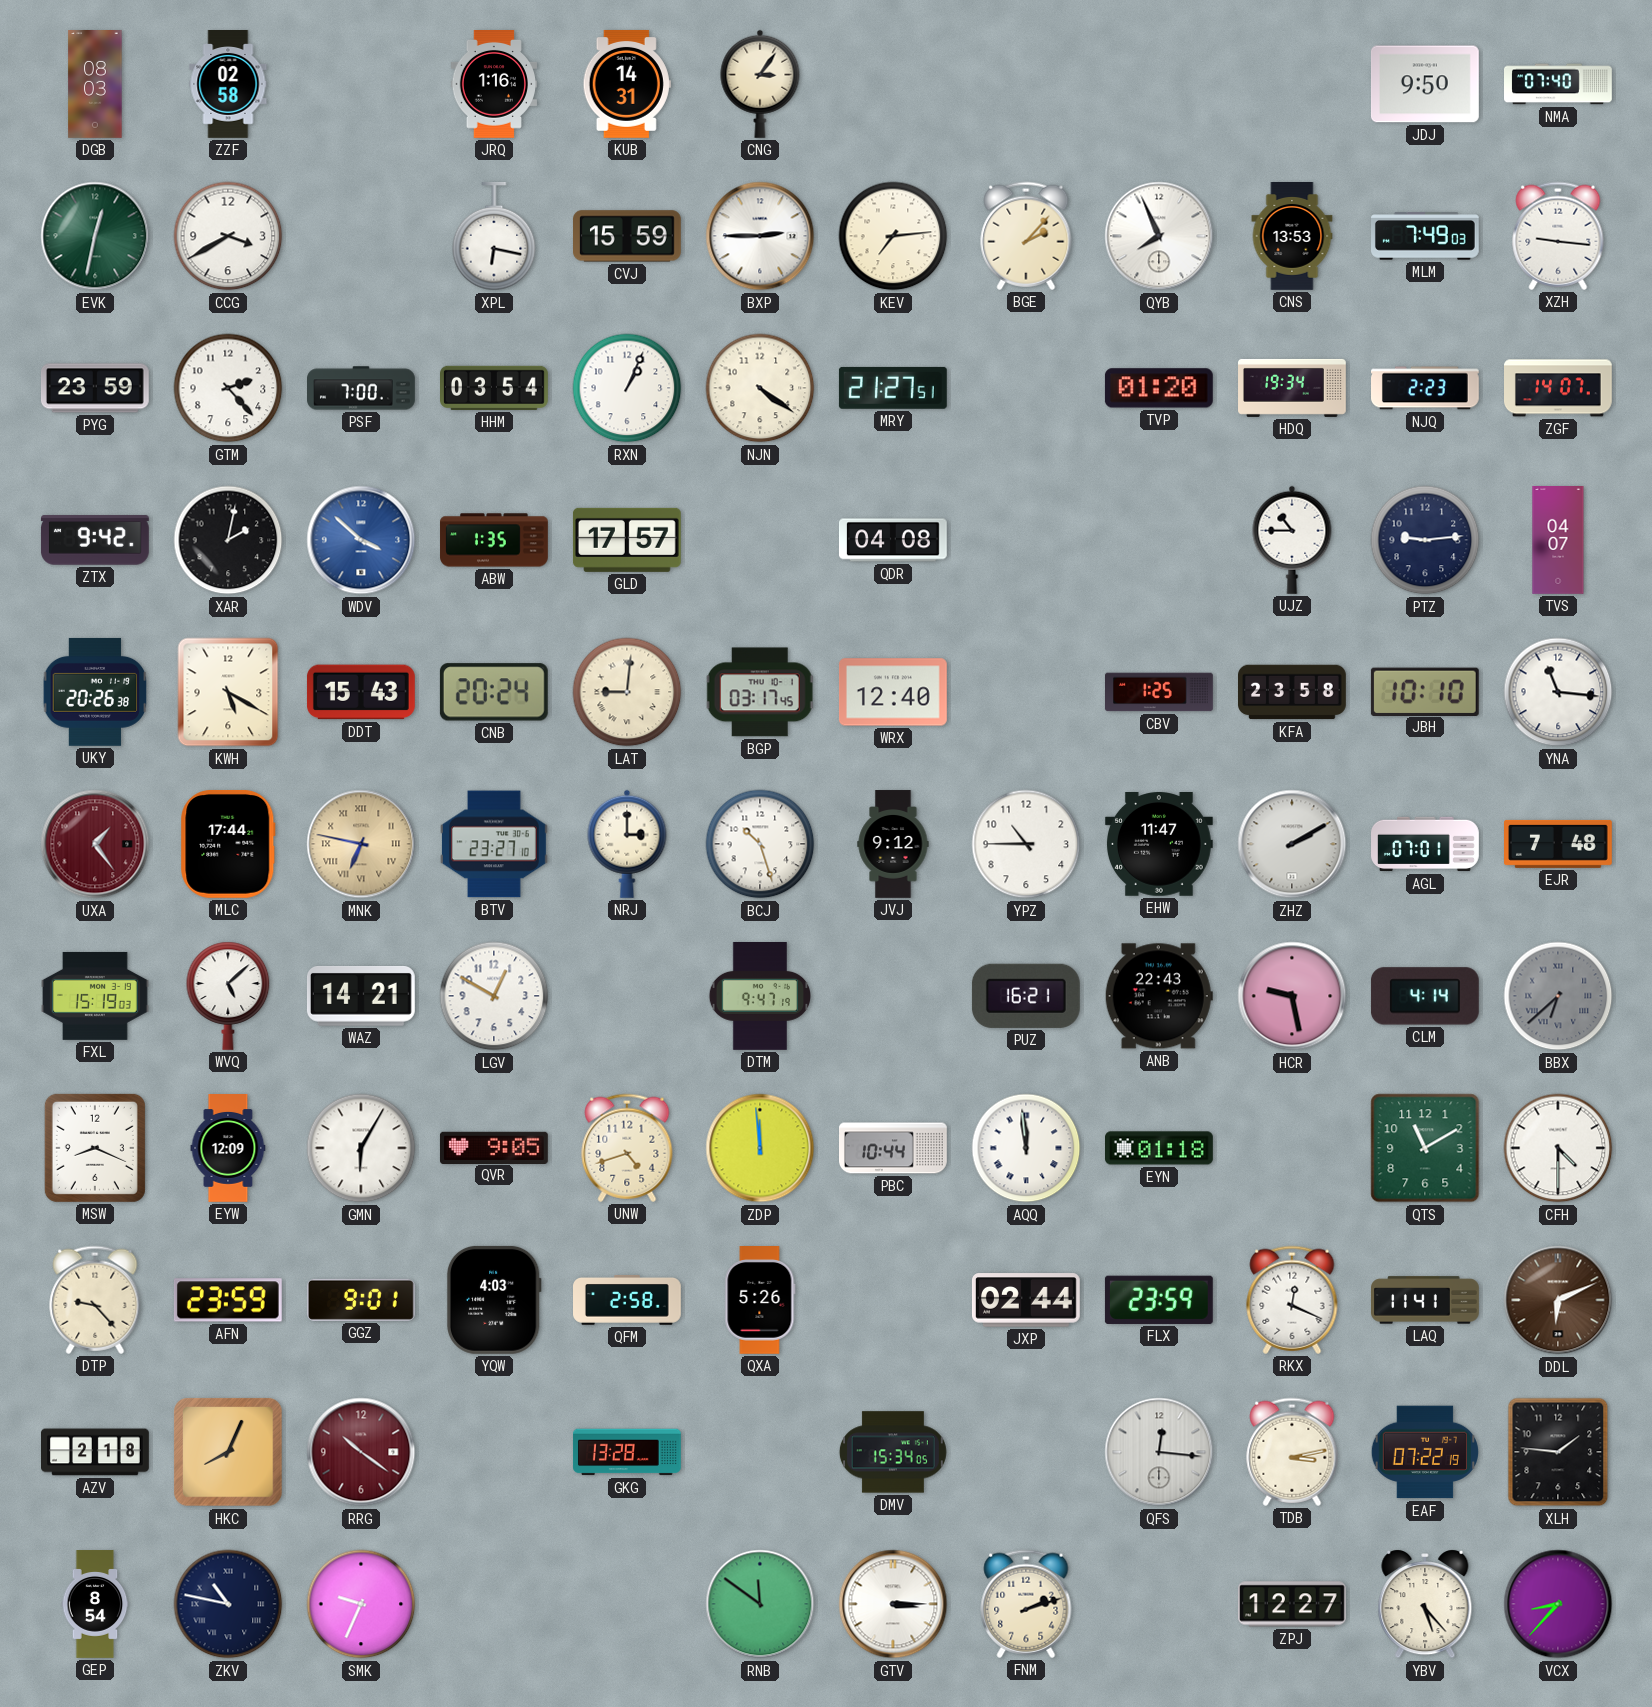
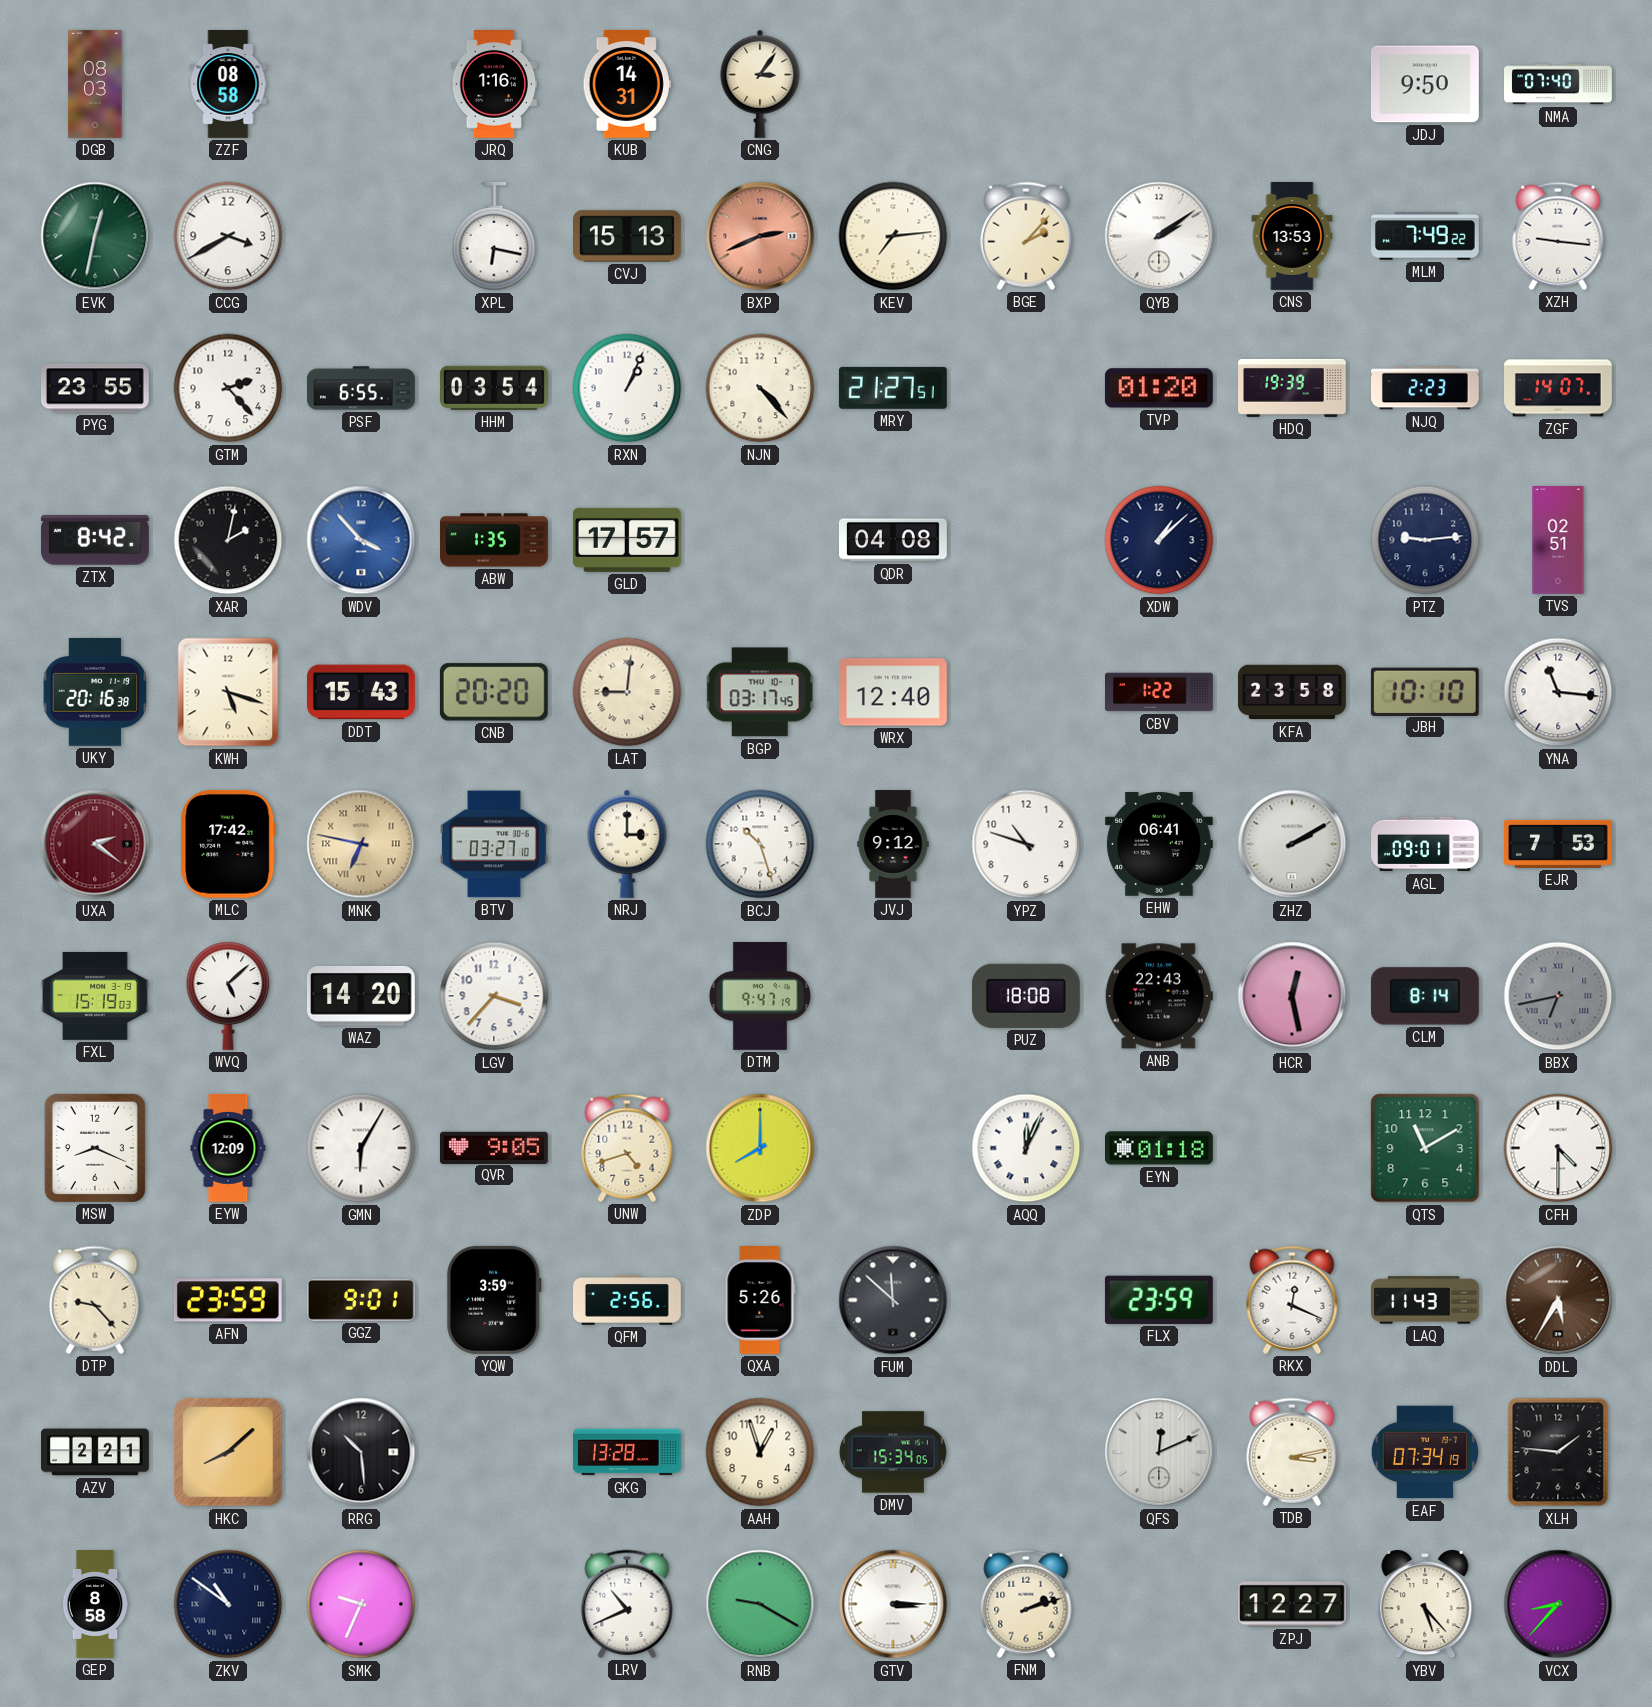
ZZF: 02:58 -> 08:58 (228, 84)
CVJ: 15:59 -> 15:13 (628, 236)
BXP: 2:45 -> 2:41 (760, 236)
BXP dial: white -> salmon (760, 236)
QYB: 7:56 -> 2:09 (1159, 236)
MLM: 7:49:03 -> 7:49:22 (1426, 236)
PYG: 23:59 -> 23:55 (95, 388)
PSF: 7:00 -> 6:55 (362, 388)
NJN: 4:21 -> 4:23 (760, 388)
HDQ: 19:34 -> 19:39 (1292, 388)
ZTX: 9:42 -> 8:42 (95, 540)
WDV: 3:52 -> 3:53 (361, 540)
XDW: none -> 1:08 (1159, 540)
UJZ: 10:45 -> none (1292, 540)
TVS: 04:07 -> 02:51 (1558, 541)
UKY: 20:26 -> 20:16 (95, 692)
KWH: 5:20 -> 5:18 (228, 692)
CNB: 20:24 -> 20:20 (494, 692)
CBV: 1:25 -> 1:22 (1160, 692)
UXA: 1:24 -> 2:21 (95, 844)
MLC: 17:44 -> 17:42 (228, 844)
BTV: 23:27 -> 03:27 (494, 844)
YPZ: 10:45 -> 10:48 (1026, 844)
EHW: 11:47 -> 06:41 (1159, 845)
AGL: 07:01 -> 09:01 (1426, 844)
EJR: 7:48 -> 7:53 (1559, 844)
WAZ: 14:21 -> 14:20 (361, 996)
LGV: 12:50 -> 3:37 (494, 996)
PUZ: 16:21 -> 18:08 (1026, 996)
HCR: 9:28 -> 12:28 (1292, 996)
CLM: 4:14 -> 8:14 (1425, 996)
BBX: 6:38 -> 6:43 (1558, 996)
ZDP: 11:59 -> 8:00 (760, 1148)
PBC: 10:44 -> none (894, 1148)
AQQ: 11:59 -> 12:04 (1026, 1148)
YQW: 4:03 -> 3:59 (494, 1300)
QFM: 2:58 -> 2:56 (628, 1300)
FUM: none -> 11:52 (893, 1300)
JXP: 02:44 -> none (1026, 1300)
LAQ: 11:41 -> 11:43 (1426, 1300)
DDL: 6:11 -> 5:35 (1558, 1300)
AZV: 2:18 -> 2:21 (96, 1452)
HKC: 8:04 -> 8:08 (228, 1452)
RRG: 10:21 -> 10:29 (361, 1452)
RRG dial: burgundy -> black (361, 1452)
AAH: none -> 12:57 (760, 1452)
QFS: 12:16 -> 12:11 (1159, 1452)
EAF: 07:22 -> 07:34 (1425, 1452)
GEP: 8:54 -> 8:58 (95, 1604)
ZKV: 10:47 -> 10:51 (228, 1604)
LRV: none -> 10:41 (627, 1604)
RNB: 11:51 -> 9:20 (760, 1604)
